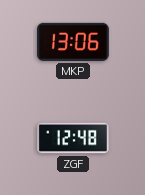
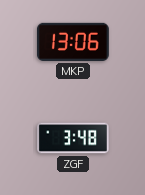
ZGF: 12:48 -> 3:48 (74, 138)
